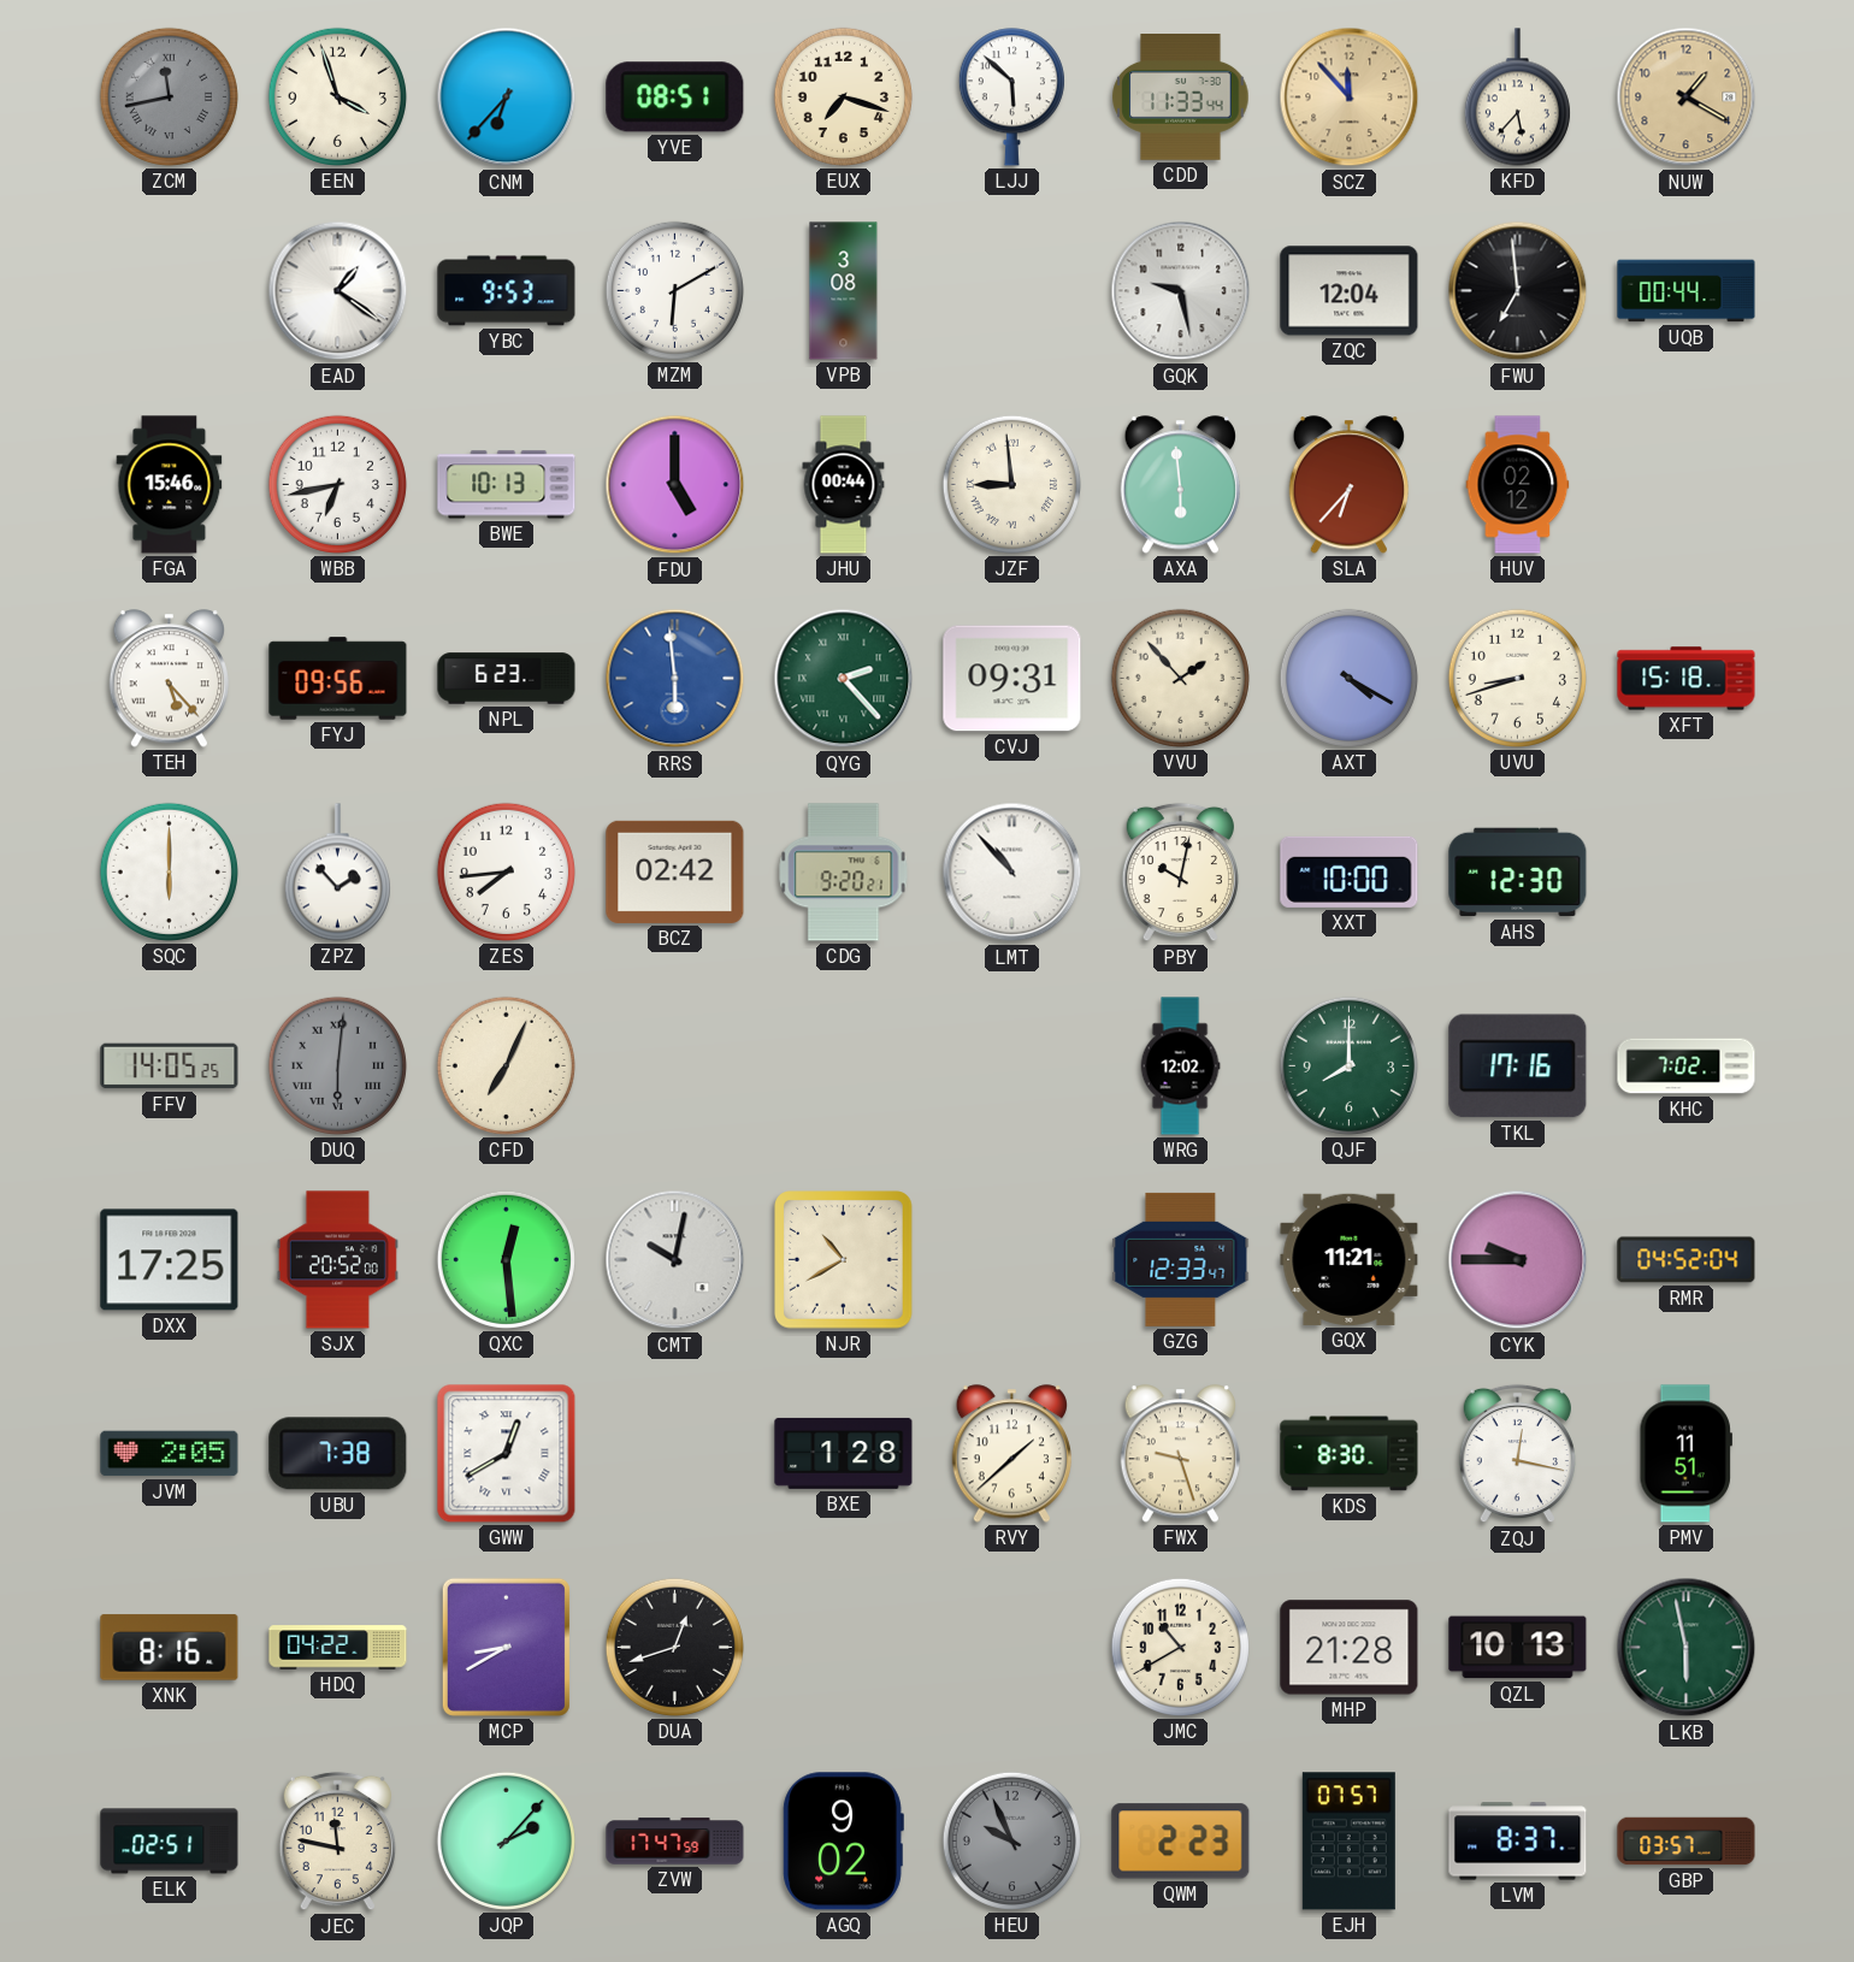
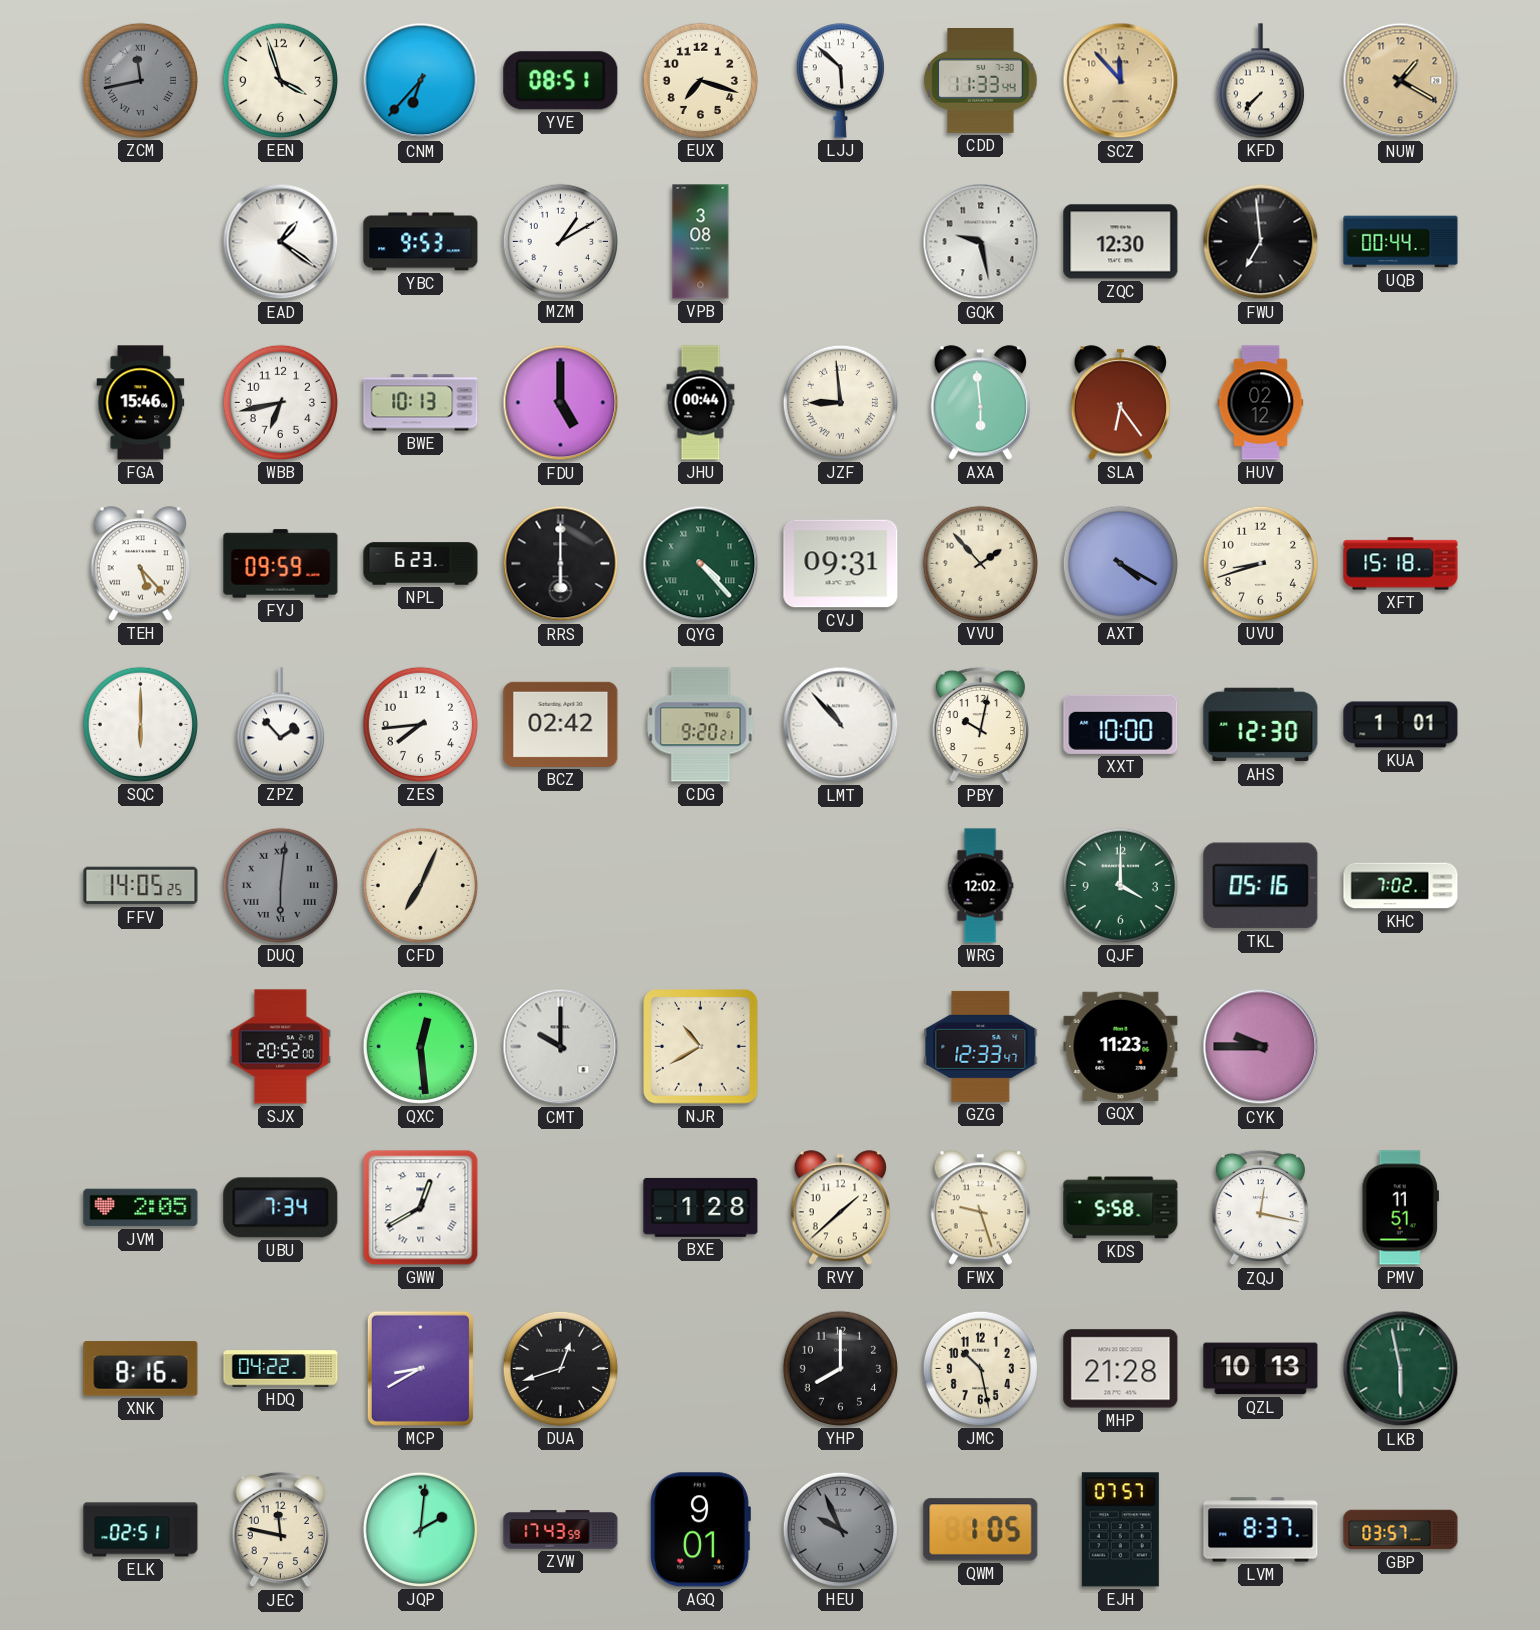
KFD: 5:37 -> 7:37 (1260, 81)
MZM: 6:10 -> 1:10 (560, 241)
ZQC: 12:04 -> 12:30 (1121, 242)
SLA: 6:37 -> 6:24 (1120, 403)
FYJ: 09:56 -> 09:59 (281, 564)
RRS: 5:59 -> 6:00 (561, 564)
RRS dial: blue -> black (561, 564)
QYG: 2:23 -> 4:23 (701, 564)
KUA: none -> 1:01 (1401, 725)
QJF: 8:00 -> 4:00 (1120, 885)
TKL: 17:16 -> 05:16 (1261, 886)
DXX: 17:25 -> none (170, 1260)
CMT: 10:02 -> 10:00 (561, 1047)
GQX: 11:21 -> 11:23 (1121, 1046)
RMR: 04:52 -> none (1687, 1260)
UBU: 7:38 -> 7:34 (281, 1208)
KDS: 8:30 -> 5:58 (1121, 1208)
YHP: none -> 8:00 (840, 1368)
JMC: 10:40 -> 10:28 (980, 1368)
JQP: 2:07 -> 2:01 (420, 1529)
ZVW: 17:47 -> 17:43 (561, 1530)
AGQ: 9:02 -> 9:01 (700, 1530)
QWM: 2:23 -> 1:05 (981, 1530)
